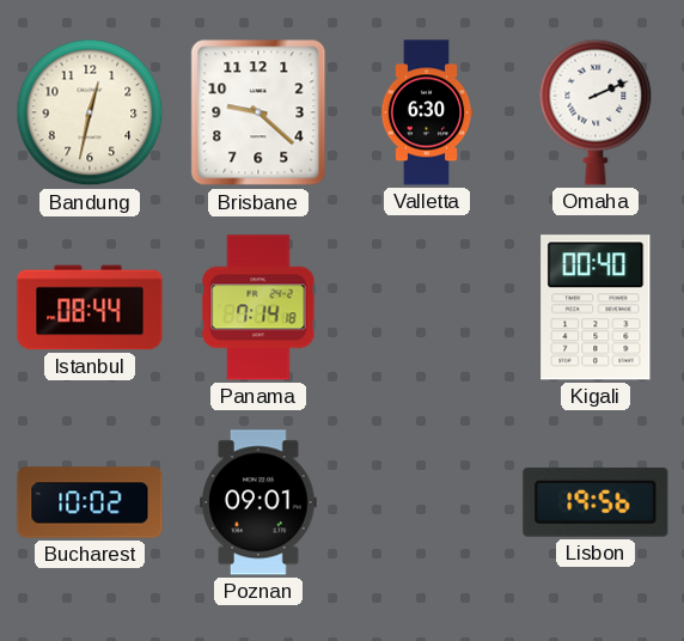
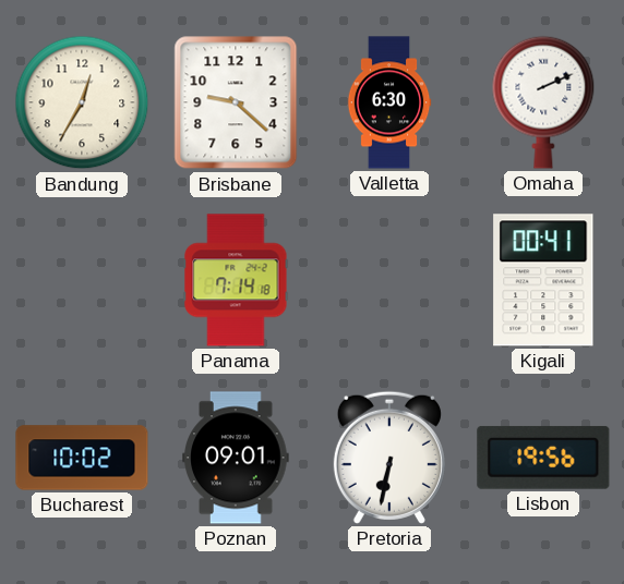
Bandung: 12:32 -> 12:35 (82, 102)
Istanbul: 08:44 -> none (90, 307)
Kigali: 00:40 -> 00:41 (543, 280)
Pretoria: none -> 6:32 (389, 458)
